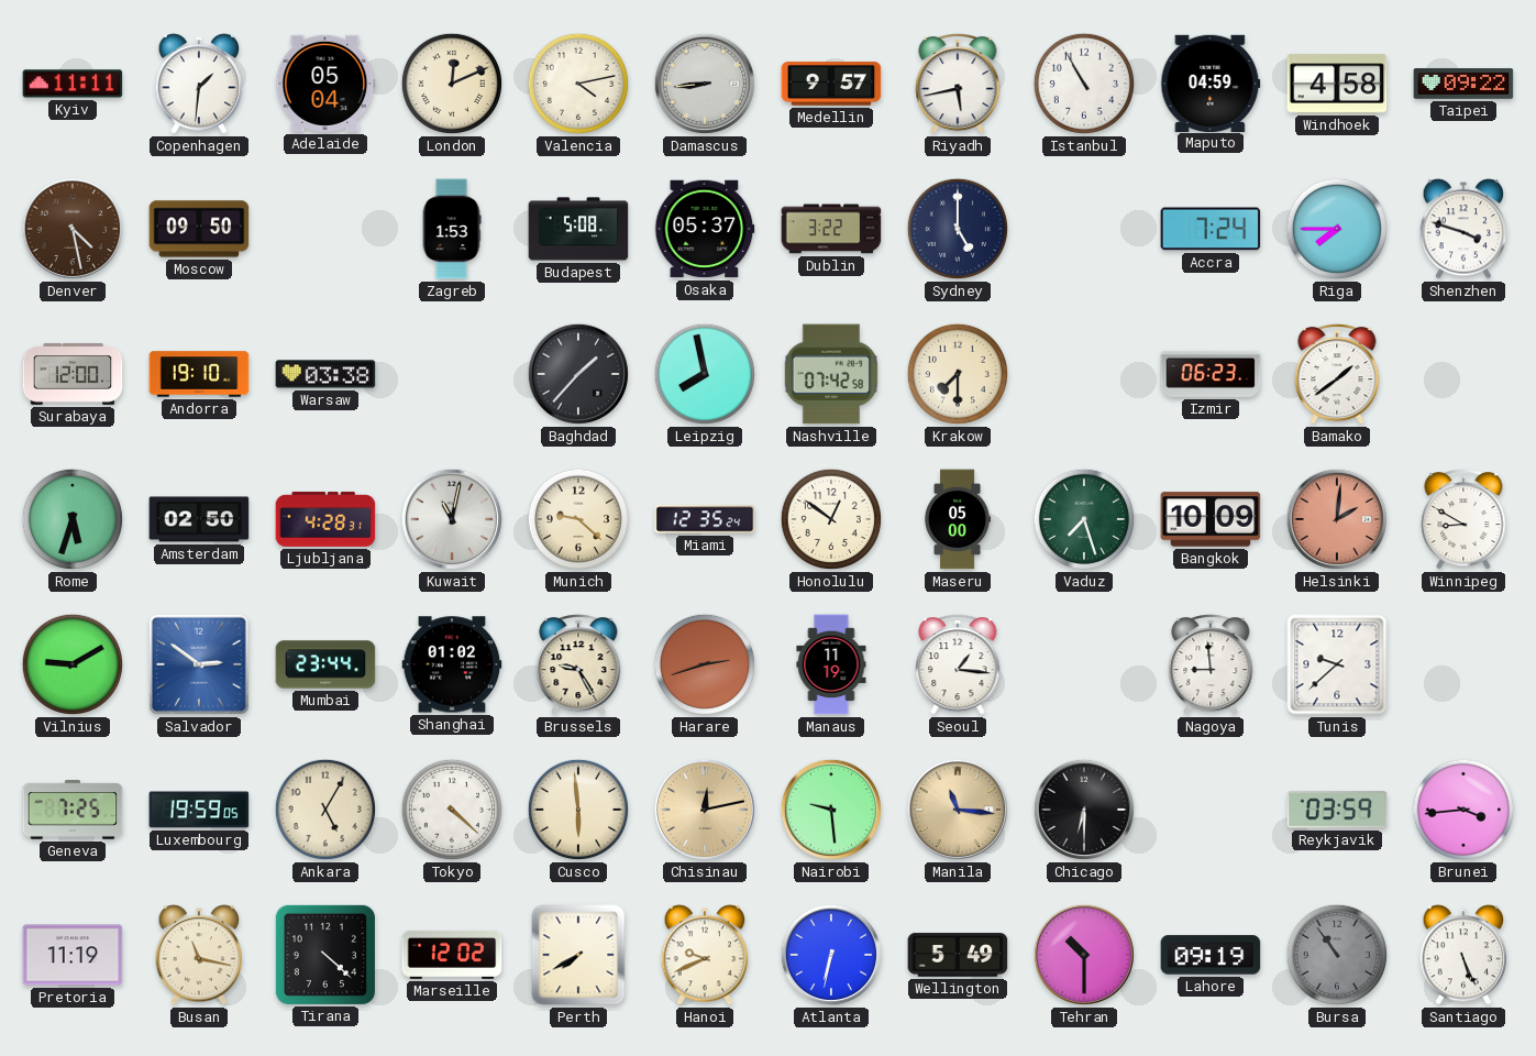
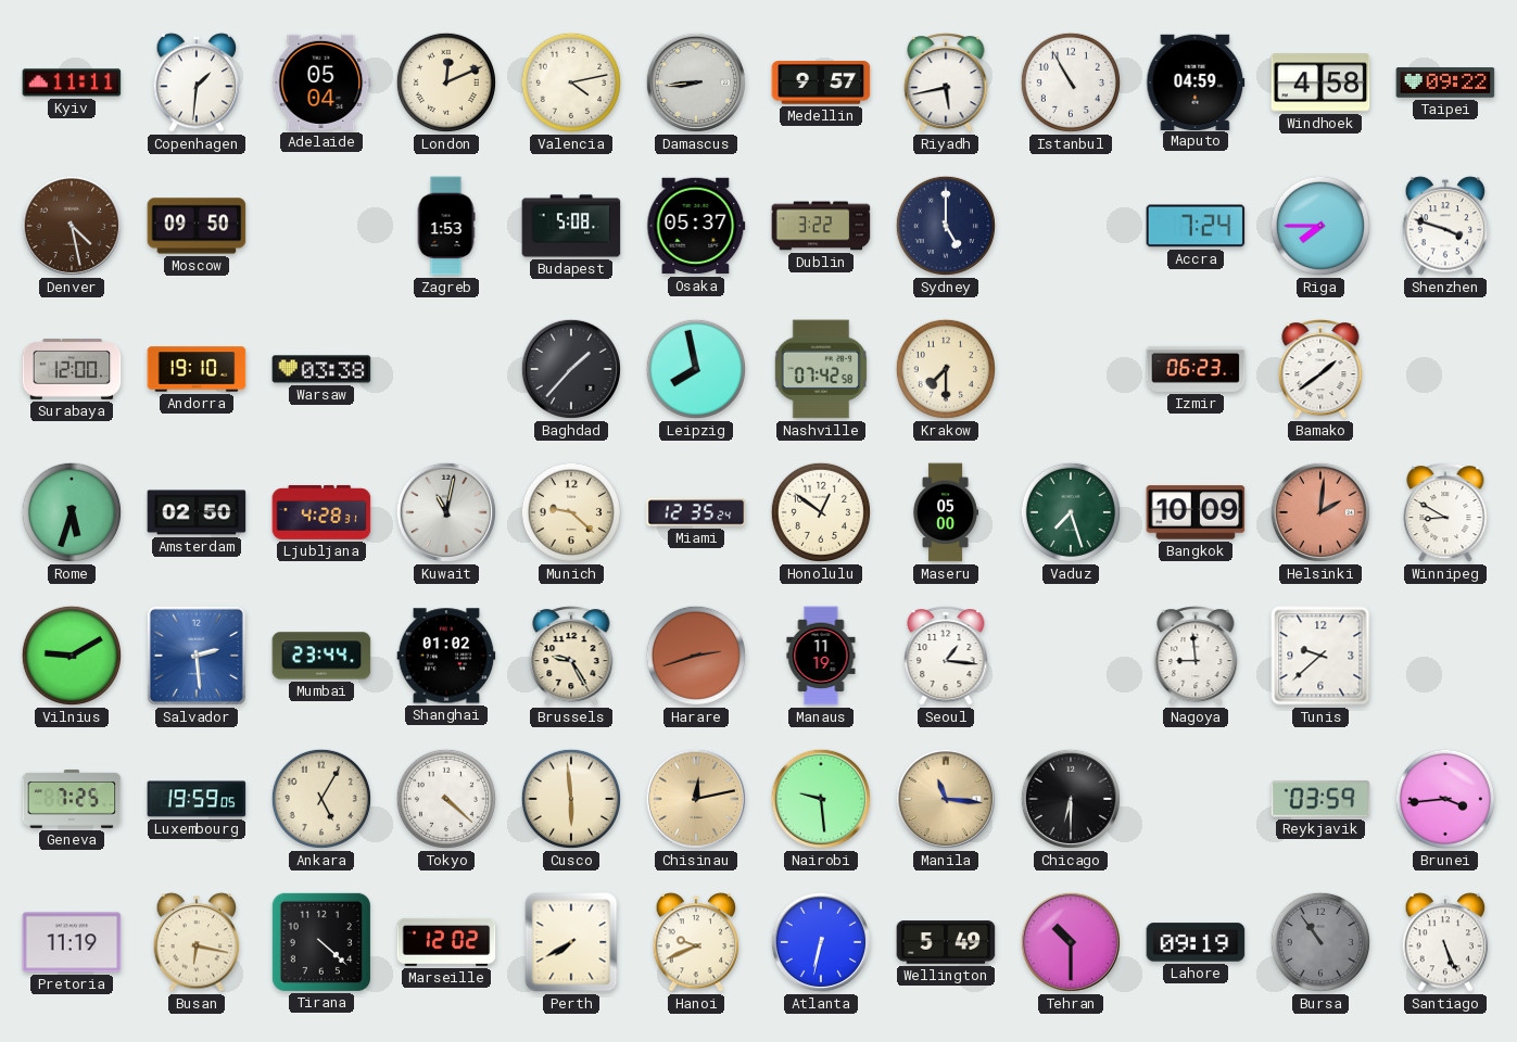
Salvador: 2:51 -> 2:29 (197, 656)
Busan: 11:17 -> 6:17 (197, 942)
